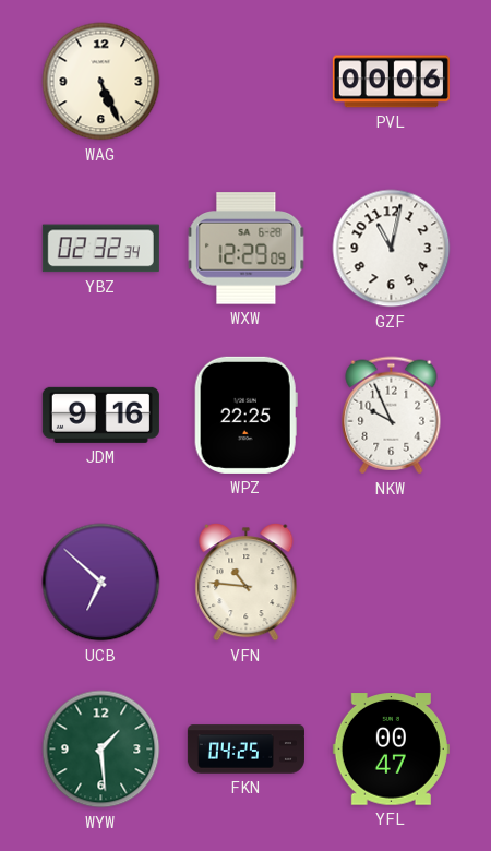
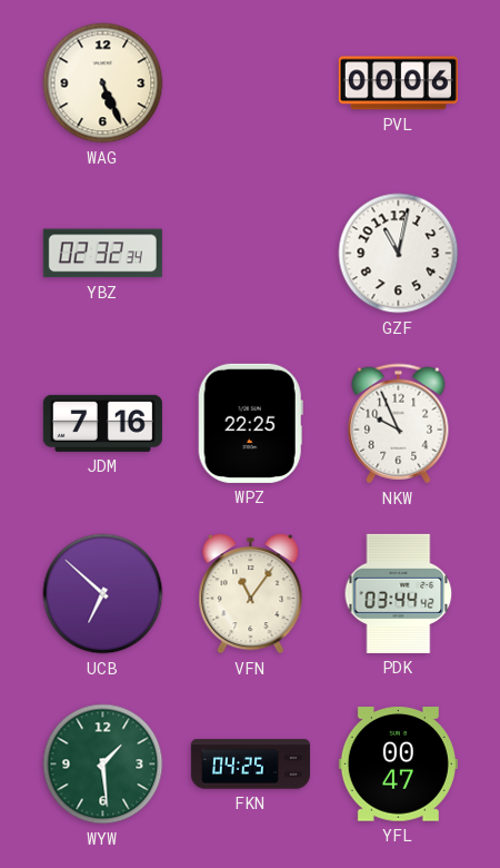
WXW: 12:29 -> none (247, 249)
JDM: 9:16 -> 7:16 (102, 423)
VFN: 10:46 -> 11:06 (251, 594)
PDK: none -> 03:44 (399, 593)
